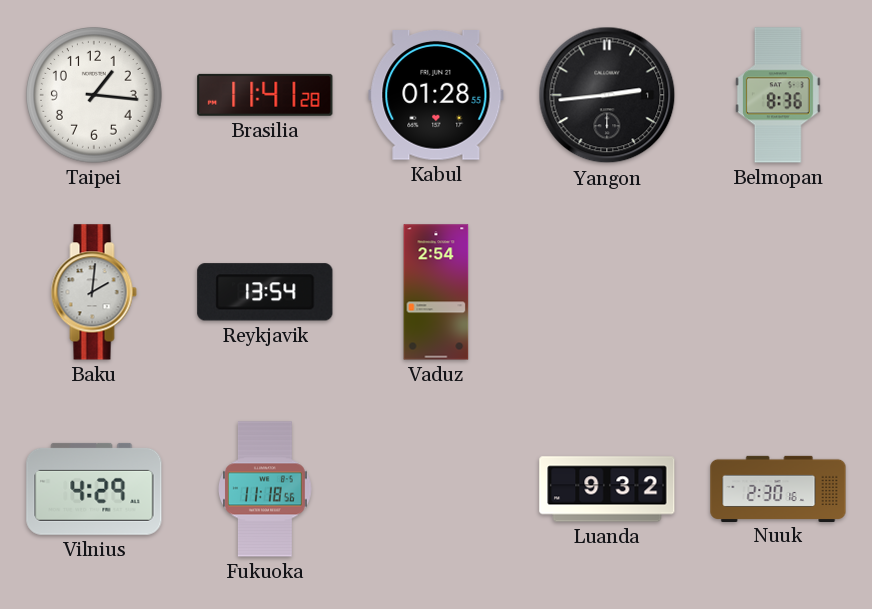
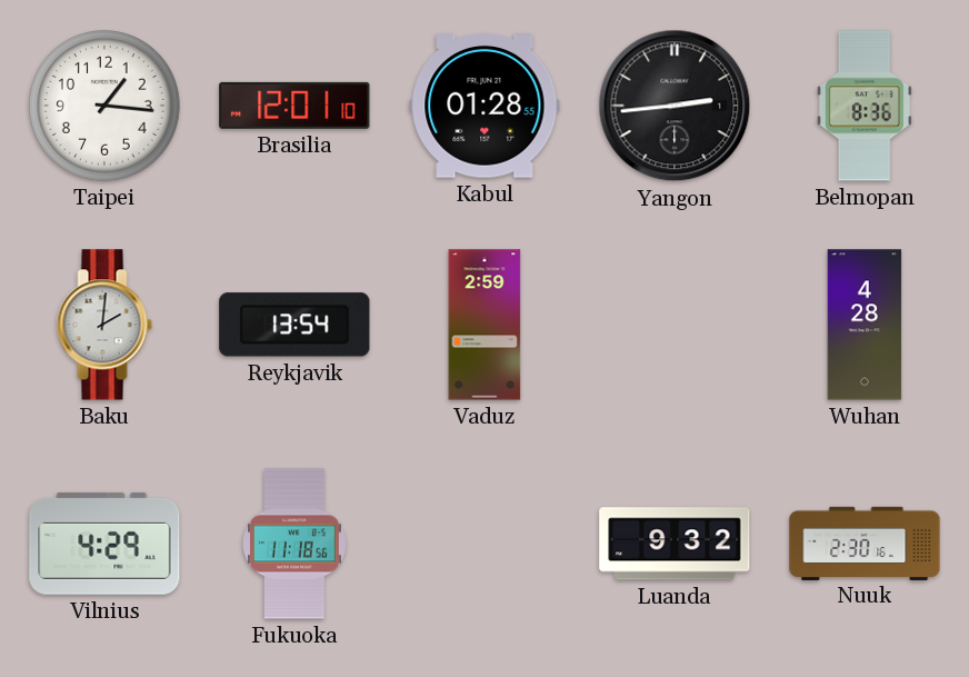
Brasilia: 11:41 -> 12:01 (294, 106)
Vaduz: 2:54 -> 2:59 (484, 325)
Wuhan: none -> 4:28 (865, 325)
